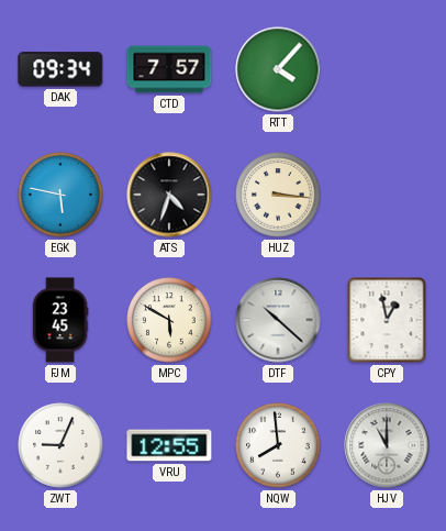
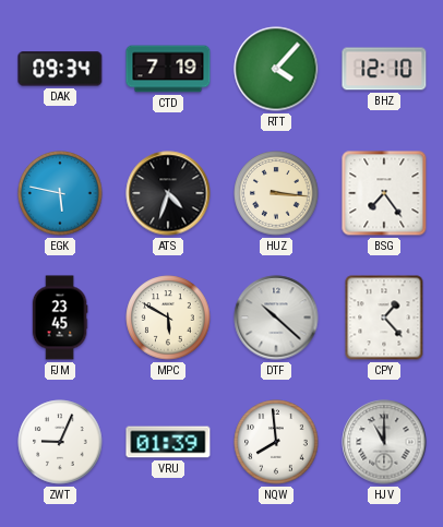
CTD: 7:57 -> 7:19 (168, 69)
BHZ: none -> 12:10 (384, 69)
BSG: none -> 7:24 (384, 193)
CPY: 12:58 -> 1:23 (384, 318)
VRU: 12:55 -> 01:39 (168, 442)
